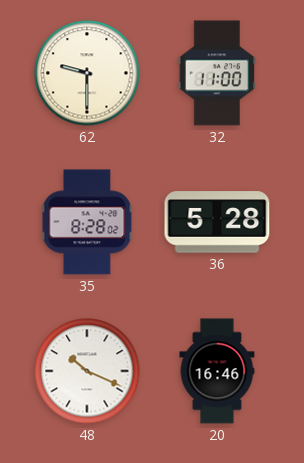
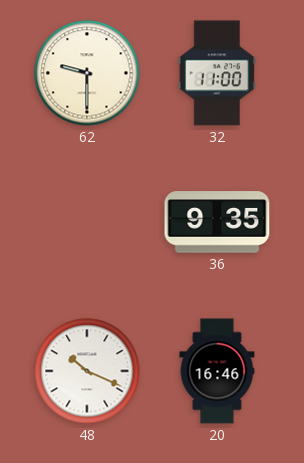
35: 8:28 -> none (87, 222)
36: 5:28 -> 9:35 (217, 222)
